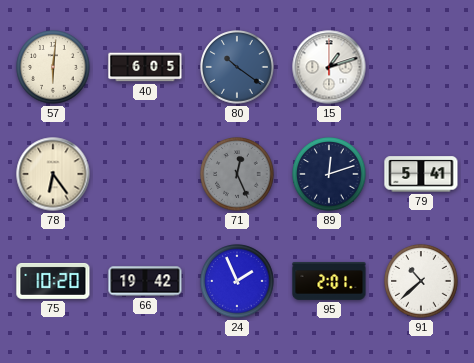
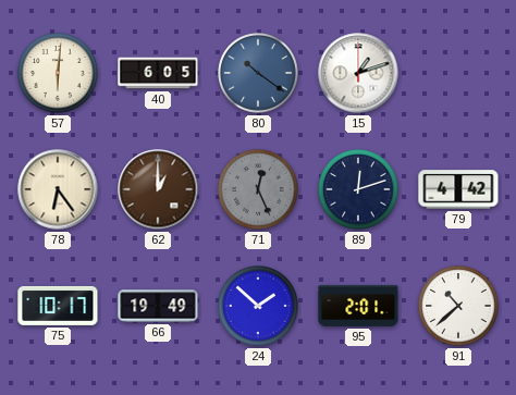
62: none -> 1:00 (158, 189)
79: 5:41 -> 4:42 (458, 189)
75: 10:20 -> 10:17 (58, 306)
66: 19:42 -> 19:49 (158, 306)
24: 1:56 -> 1:52 (258, 306)
